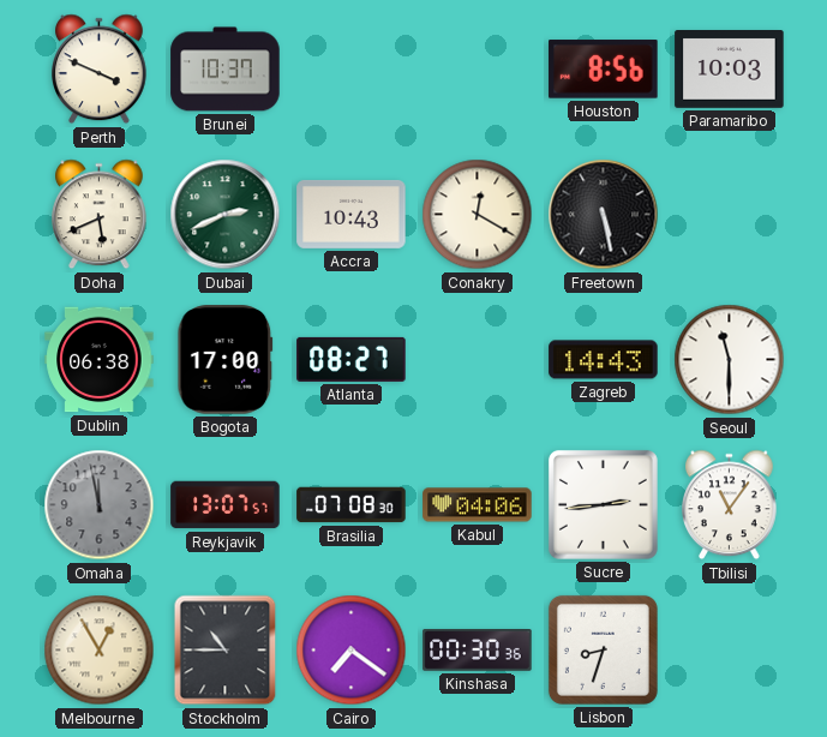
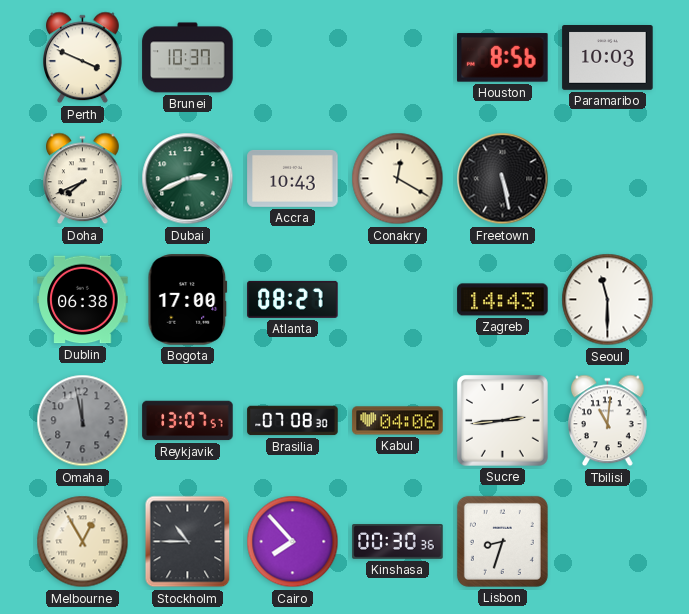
Doha: 5:41 -> 7:41 (83, 179)
Tbilisi: 11:06 -> 11:01 (608, 421)
Cairo: 7:21 -> 7:53 (293, 542)
